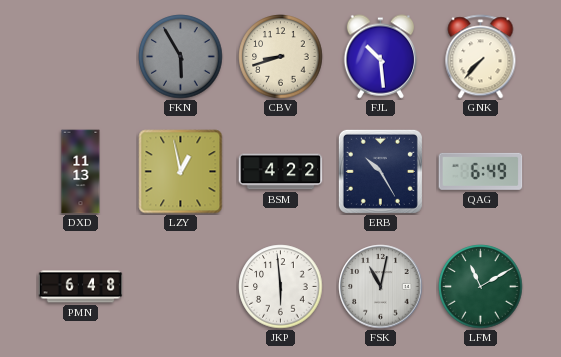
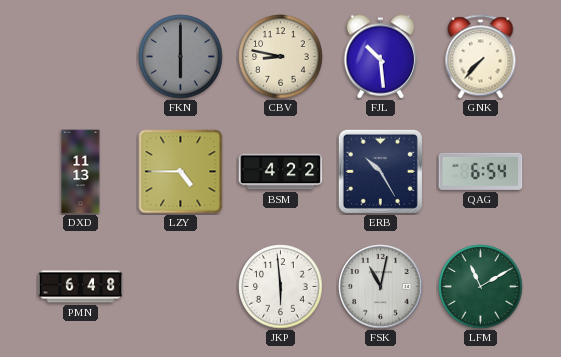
FKN: 5:55 -> 6:00 (181, 57)
CBV: 8:42 -> 8:47 (281, 57)
LZY: 12:58 -> 4:45 (181, 172)
QAG: 6:49 -> 6:54 (481, 171)
